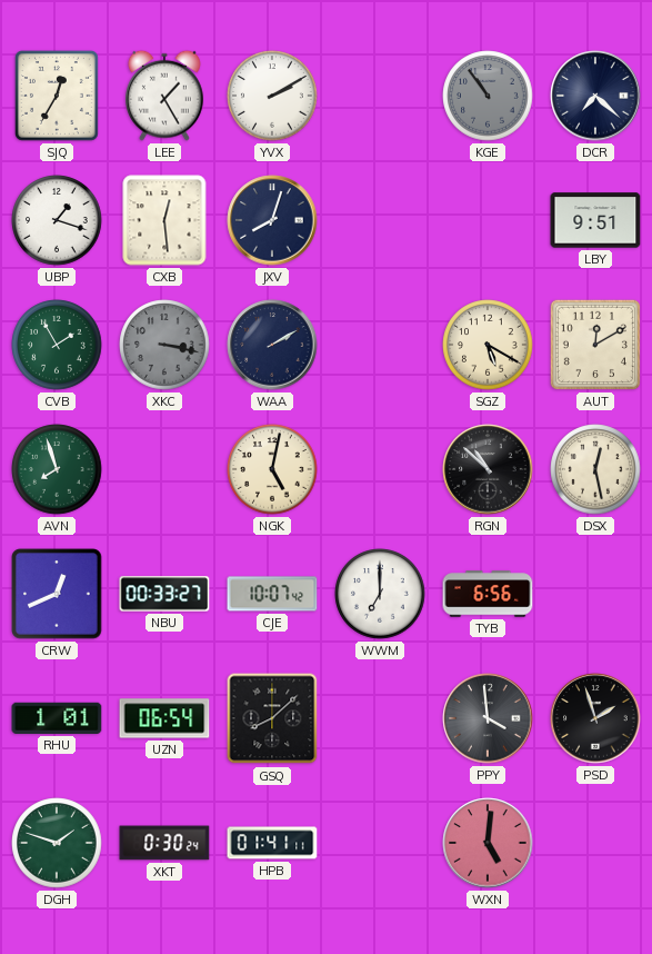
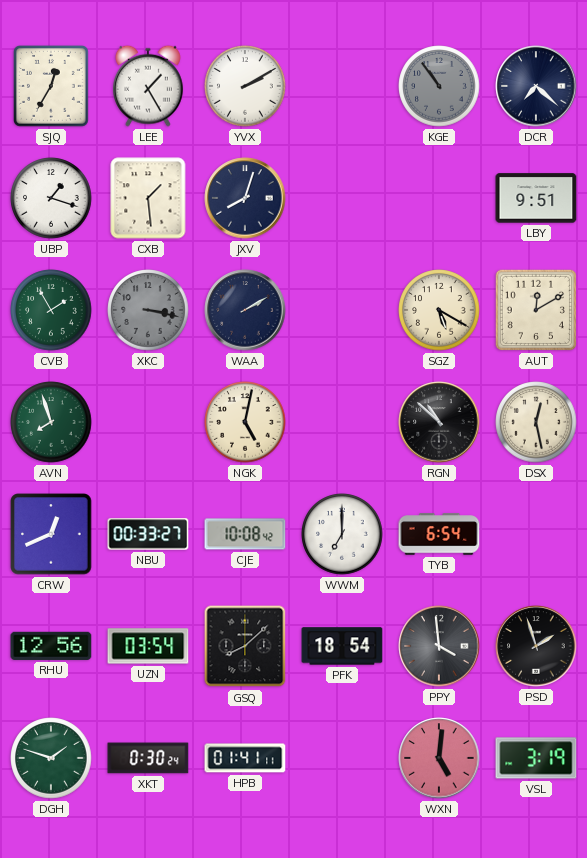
CXB: 12:29 -> 1:29 (148, 198)
CJE: 10:07 -> 10:08 (245, 534)
TYB: 6:56 -> 6:54 (439, 534)
RHU: 1:01 -> 12:56 (51, 646)
UZN: 06:54 -> 03:54 (148, 646)
PFK: none -> 18:54 (342, 646)
VSL: none -> 3:19 (536, 758)
